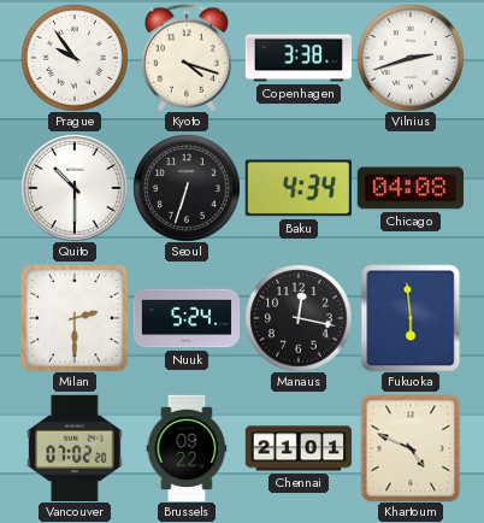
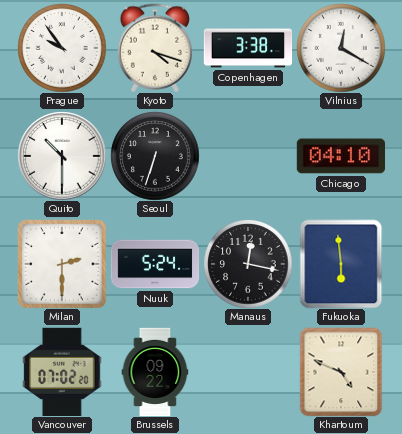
Vilnius: 2:42 -> 12:20 (341, 48)
Baku: 4:34 -> none (299, 188)
Chicago: 04:08 -> 04:10 (340, 156)
Chennai: 21:01 -> none (299, 448)
